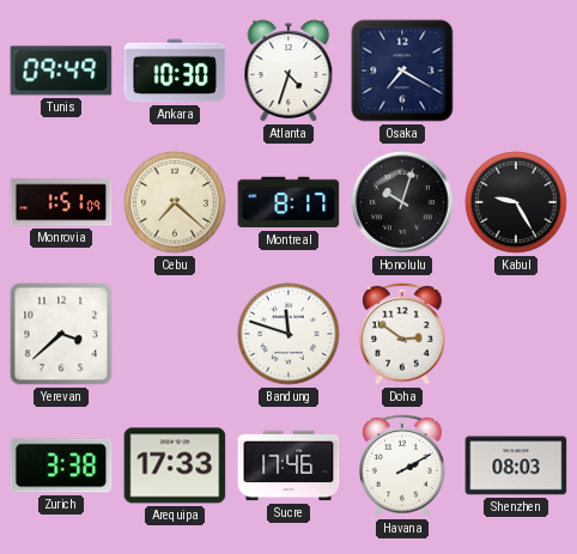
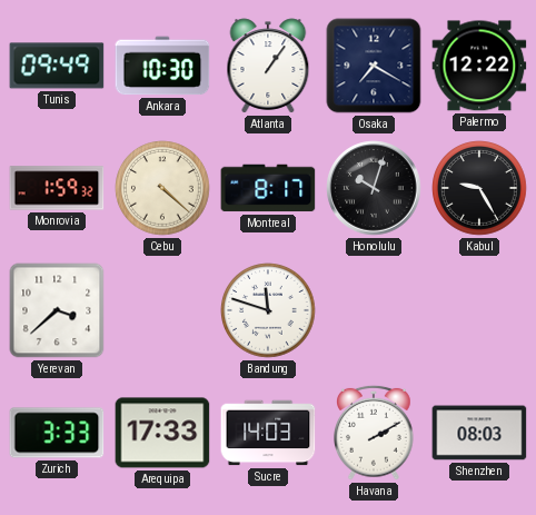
Atlanta: 4:33 -> 1:06 (268, 66)
Palermo: none -> 12:22 (479, 66)
Monrovia: 1:51 -> 1:59 (57, 188)
Cebu: 7:22 -> 4:22 (162, 188)
Doha: 2:51 -> none (402, 334)
Zurich: 3:38 -> 3:33 (57, 433)
Sucre: 17:46 -> 14:03 (268, 433)
